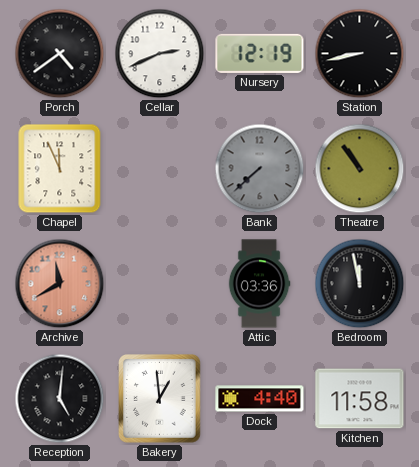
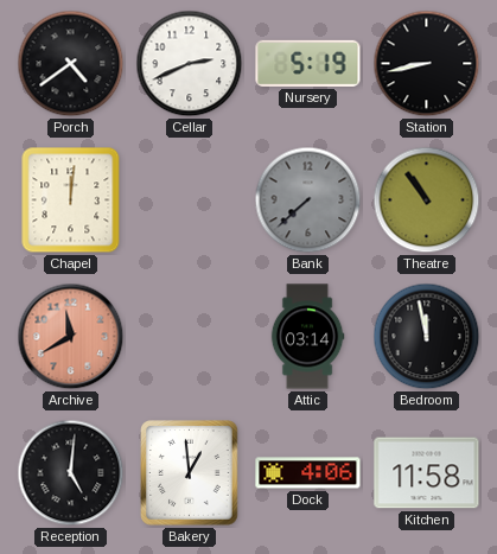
Nursery: 12:19 -> 5:19 (308, 63)
Chapel: 11:56 -> 12:01 (71, 200)
Attic: 03:36 -> 03:14 (307, 337)
Dock: 4:40 -> 4:06 (308, 473)
